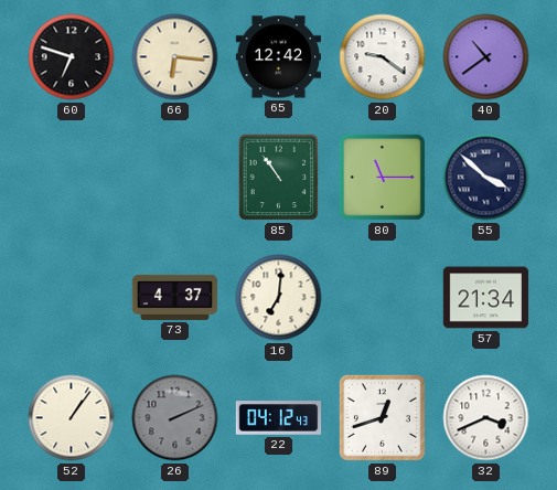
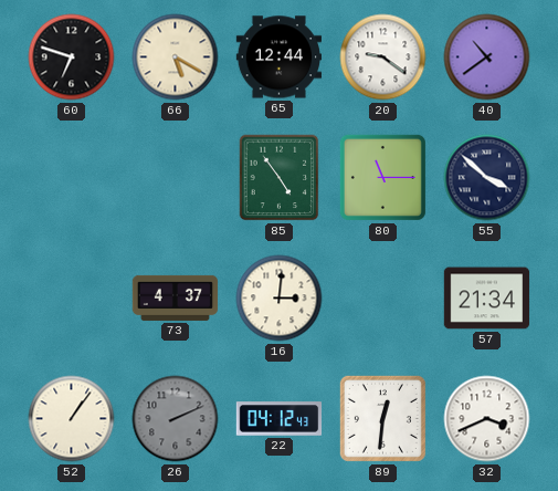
66: 6:16 -> 5:20 (176, 58)
65: 12:42 -> 12:44 (280, 58)
85: 10:54 -> 4:54 (280, 178)
16: 7:01 -> 3:01 (280, 299)
89: 12:42 -> 12:31 (382, 418)
